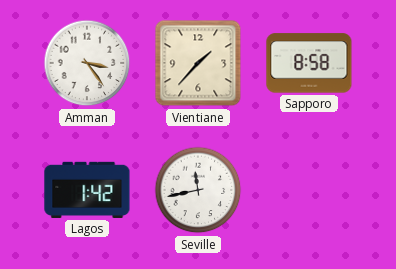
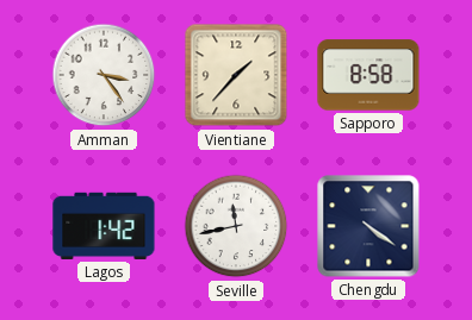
Chengdu: none -> 4:21 (368, 226)
